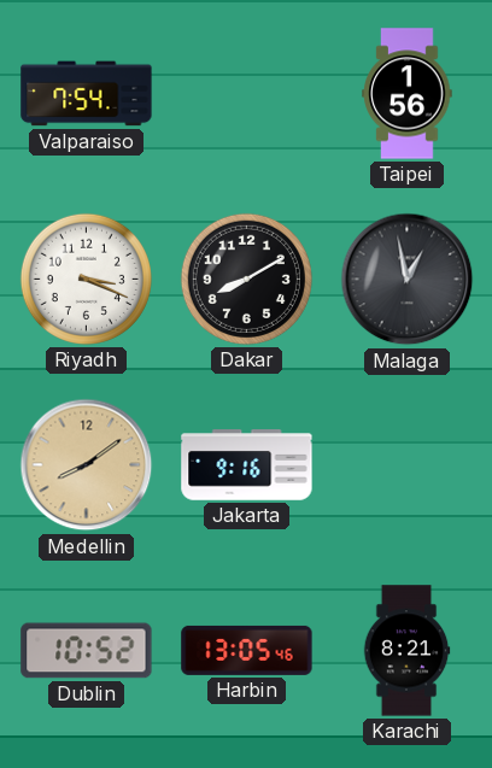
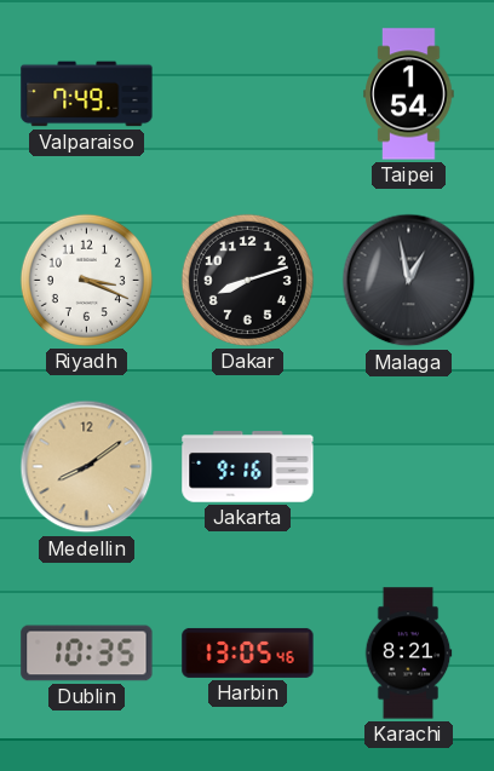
Valparaiso: 7:54 -> 7:49 (87, 94)
Taipei: 1:56 -> 1:54 (409, 94)
Dakar: 8:10 -> 8:12 (247, 280)
Dublin: 10:52 -> 10:35 (87, 654)
